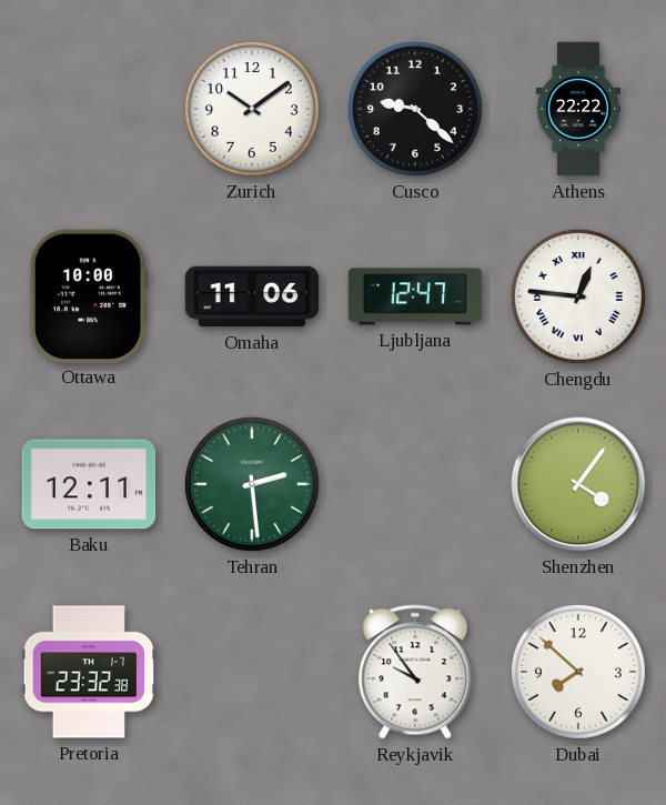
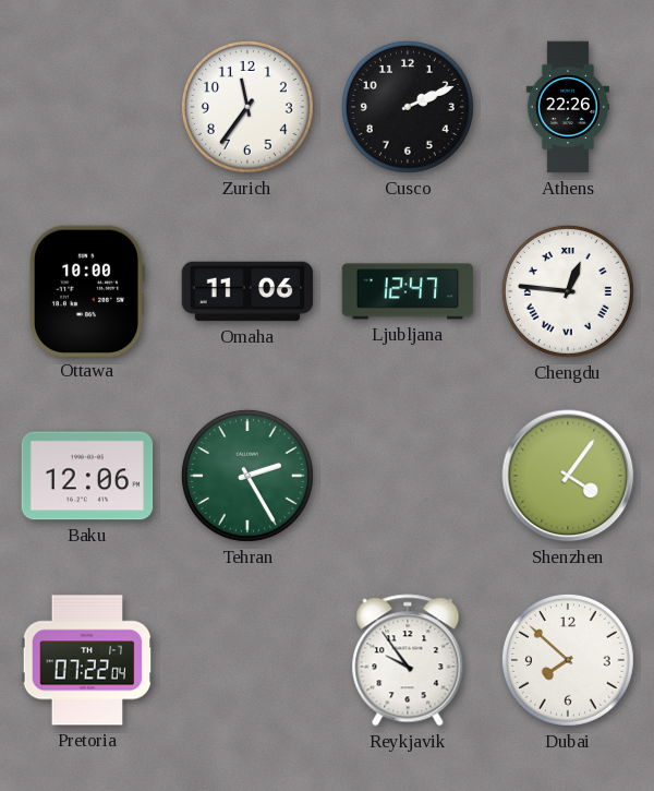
Zurich: 10:09 -> 11:36 (247, 107)
Cusco: 9:22 -> 2:11 (408, 107)
Athens: 22:22 -> 22:26 (568, 107)
Baku: 12:11 -> 12:06 (87, 476)
Tehran: 2:29 -> 2:25 (247, 476)
Pretoria: 23:32 -> 07:22 (87, 660)
